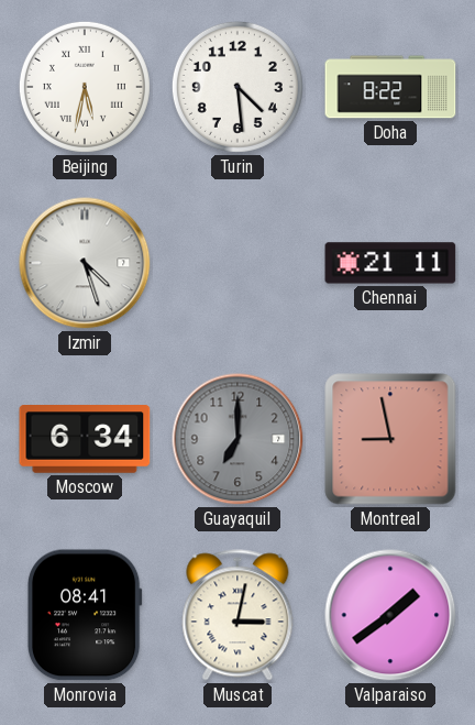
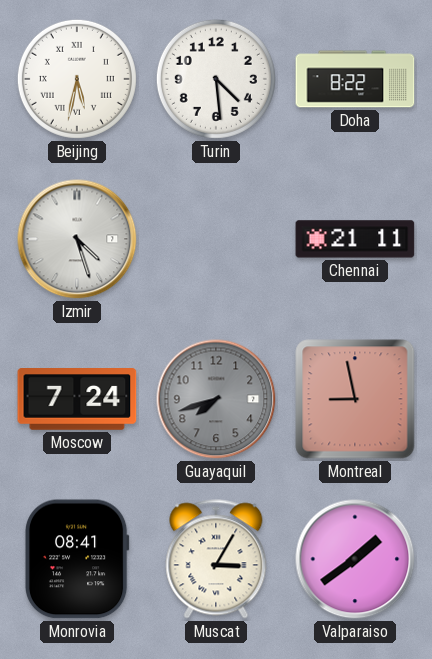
Moscow: 6:34 -> 7:24 (77, 400)
Guayaquil: 7:00 -> 7:42 (216, 399)
Muscat: 3:02 -> 3:05 (216, 559)
